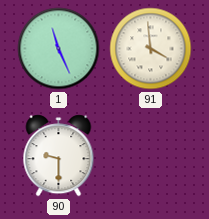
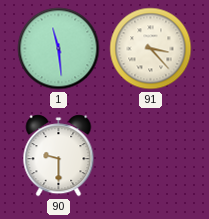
1: 11:26 -> 11:29 (59, 49)
91: 3:59 -> 3:23 (151, 49)
